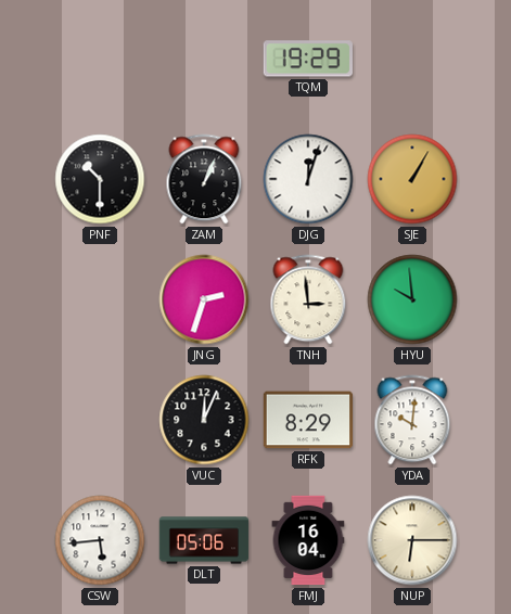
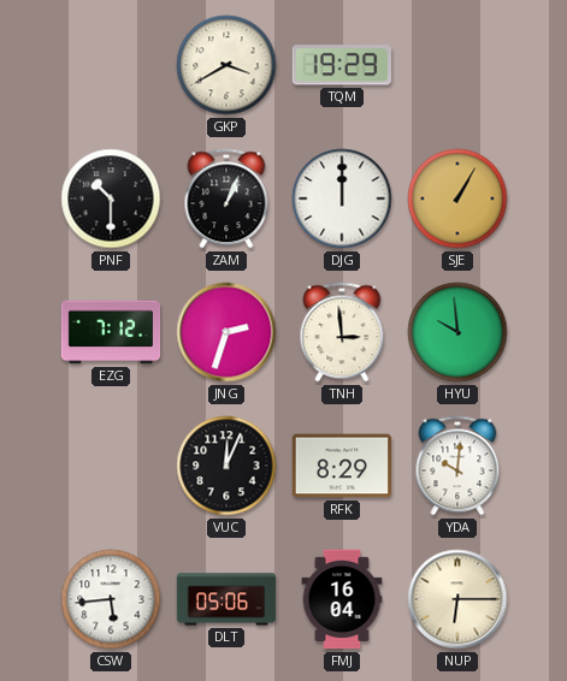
GKP: none -> 3:40 (226, 65)
DJG: 12:03 -> 12:00 (342, 199)
EZG: none -> 7:12 (111, 332)
